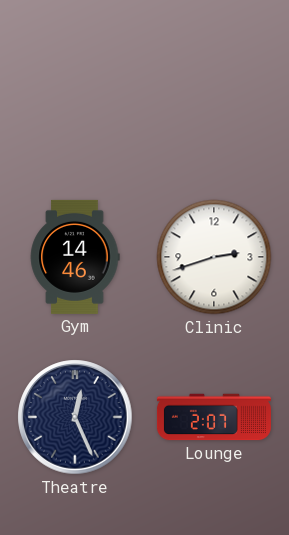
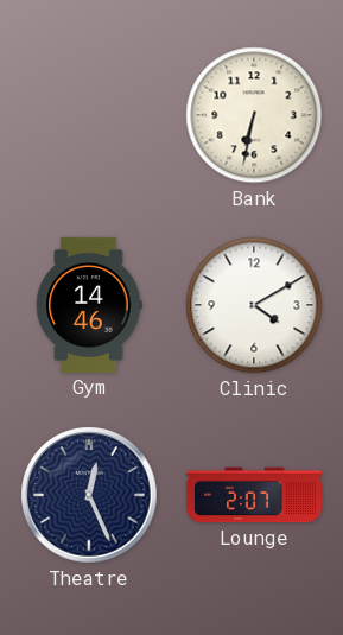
Bank: none -> 6:32 (254, 115)
Clinic: 2:42 -> 4:10 (254, 305)
